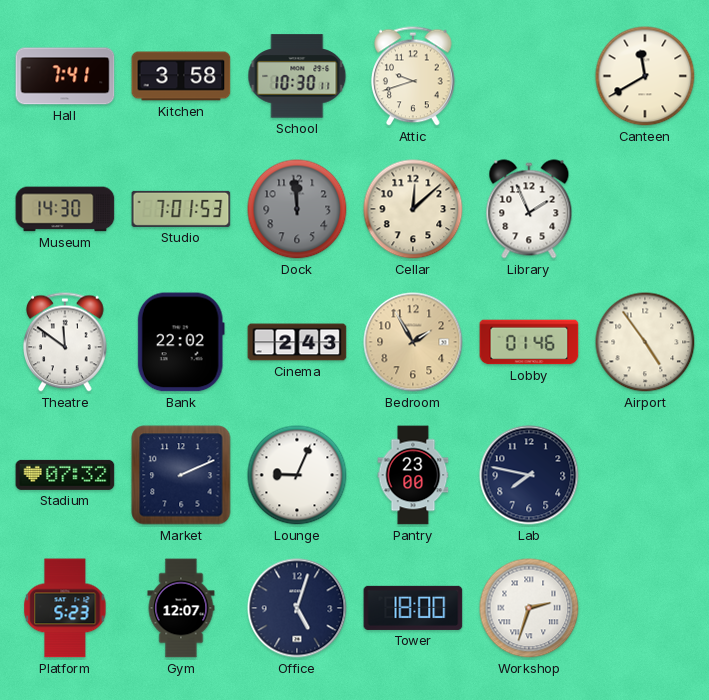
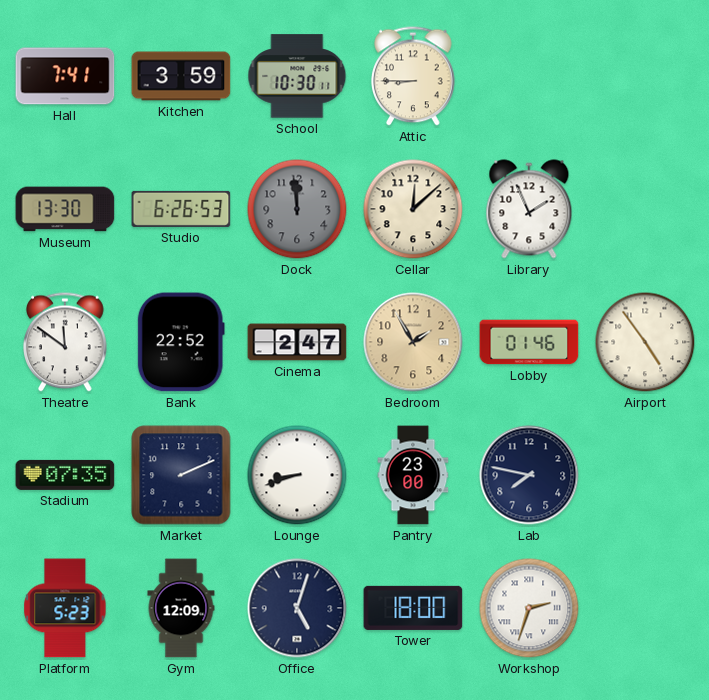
Kitchen: 3:58 -> 3:59 (181, 76)
Attic: 9:42 -> 8:45 (414, 76)
Canteen: 11:40 -> none (645, 76)
Museum: 14:30 -> 13:30 (65, 209)
Studio: 7:01 -> 6:26 (181, 209)
Bank: 22:02 -> 22:52 (181, 342)
Cinema: 2:43 -> 2:47 (297, 342)
Stadium: 07:32 -> 07:35 (65, 475)
Lounge: 9:04 -> 8:42 (297, 475)
Gym: 12:07 -> 12:09 (181, 608)
